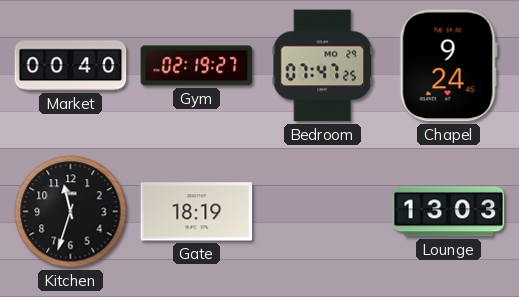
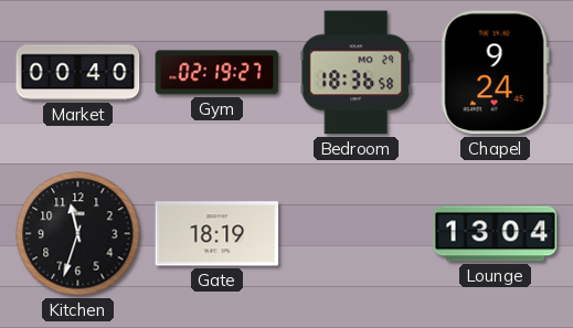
Bedroom: 07:47 -> 18:36 (357, 73)
Lounge: 13:03 -> 13:04 (496, 234)
